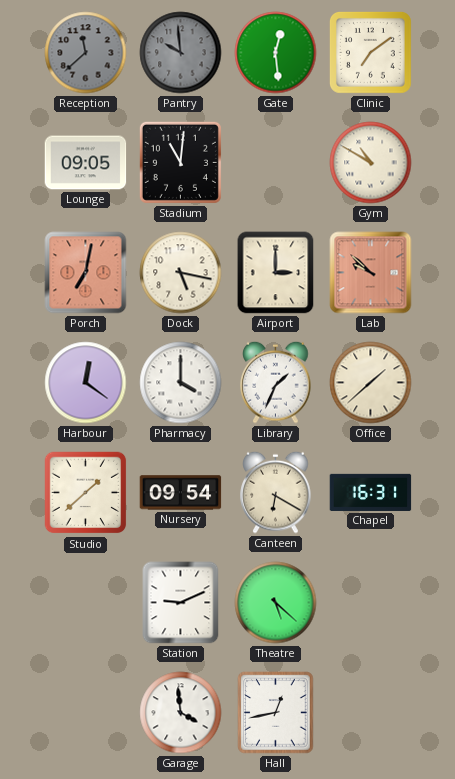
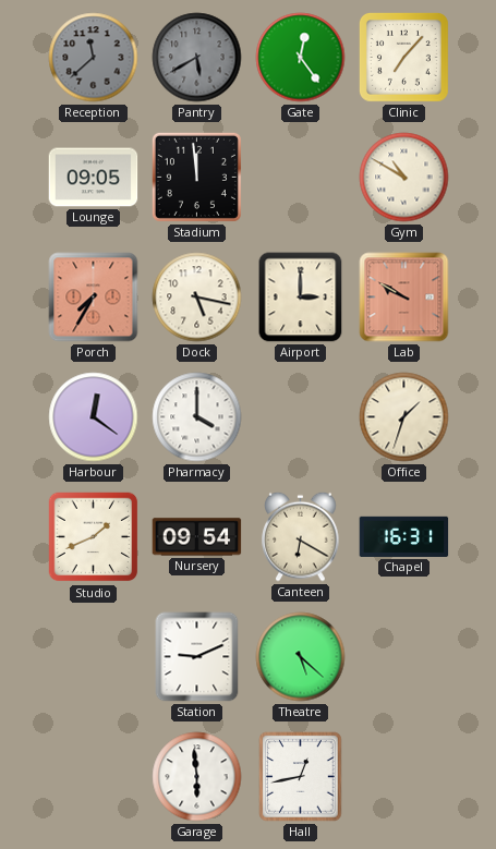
Pantry: 9:59 -> 5:40 (197, 58)
Gate: 12:29 -> 12:24 (301, 58)
Clinic: 7:09 -> 7:07 (403, 57)
Stadium: 11:01 -> 11:59 (196, 177)
Porch: 7:02 -> 7:35 (94, 298)
Lab: 9:52 -> 9:50 (404, 298)
Library: 1:34 -> none (276, 382)
Office: 1:38 -> 1:33 (404, 417)
Studio: 1:38 -> 1:41 (94, 537)
Garage: 3:59 -> 5:59 (197, 777)
